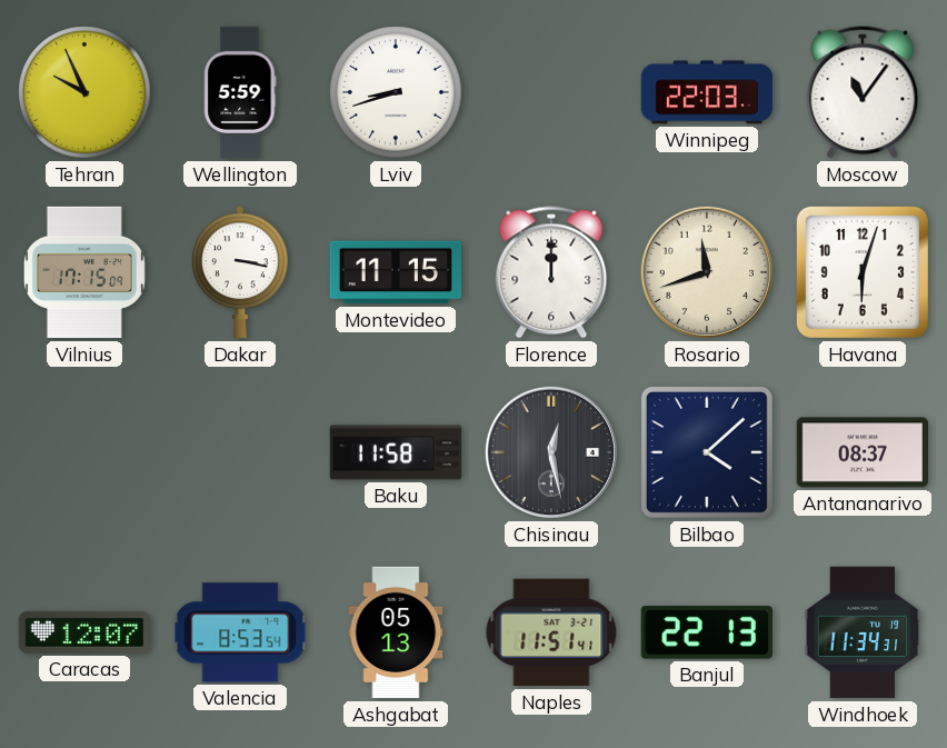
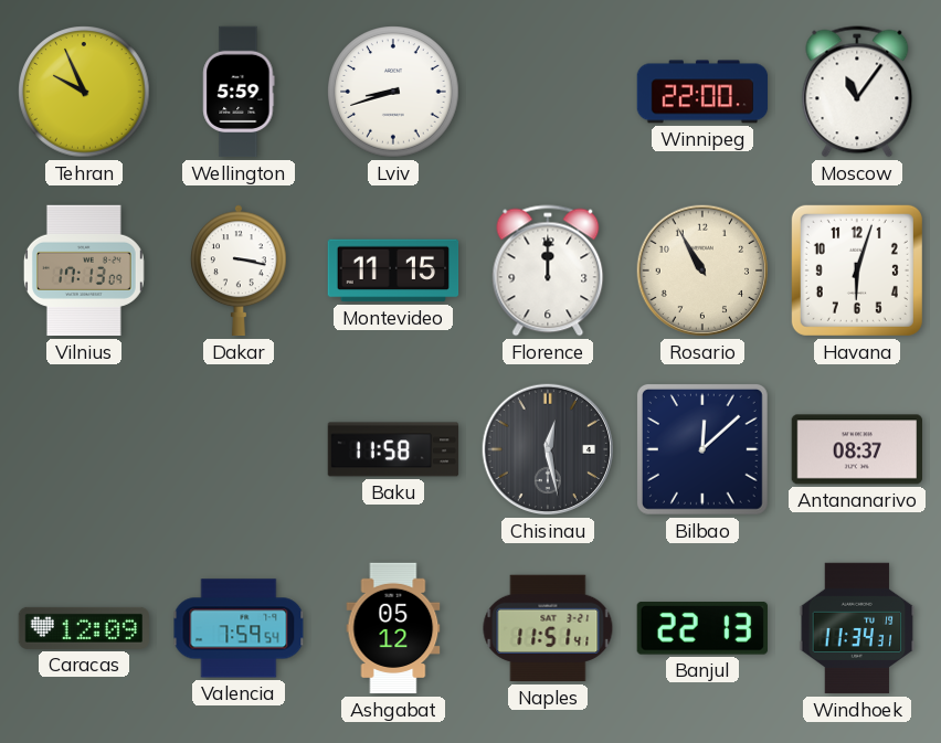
Winnipeg: 22:03 -> 22:00 (702, 92)
Vilnius: 17:15 -> 17:13 (84, 270)
Rosario: 11:42 -> 10:55 (702, 270)
Bilbao: 4:08 -> 12:08 (702, 449)
Caracas: 12:07 -> 12:09 (83, 628)
Valencia: 8:53 -> 7:59 (239, 628)
Ashgabat: 05:13 -> 05:12 (393, 628)
